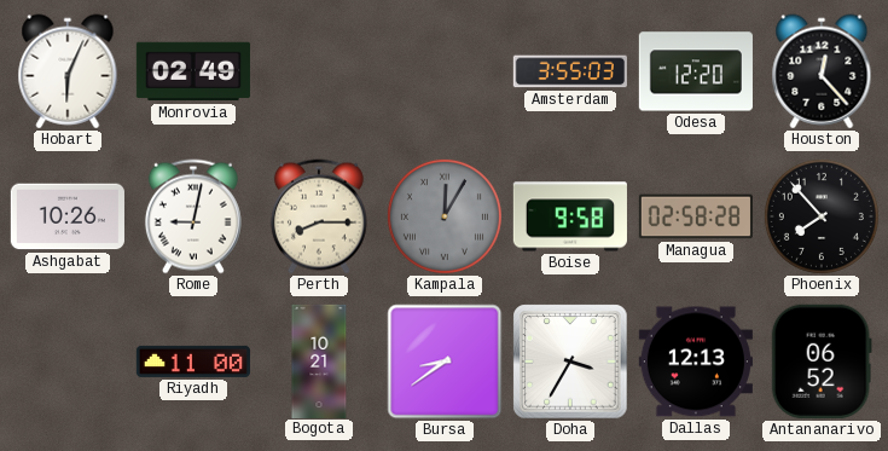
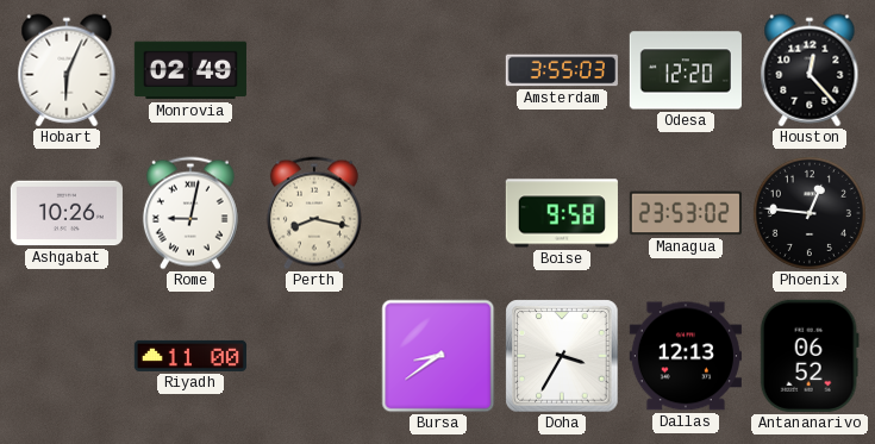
Perth: 8:15 -> 8:17 (314, 213)
Kampala: 12:05 -> none (445, 216)
Managua: 02:58 -> 23:53 (686, 213)
Phoenix: 7:53 -> 12:46 (810, 213)
Bogota: 10:21 -> none (319, 360)
